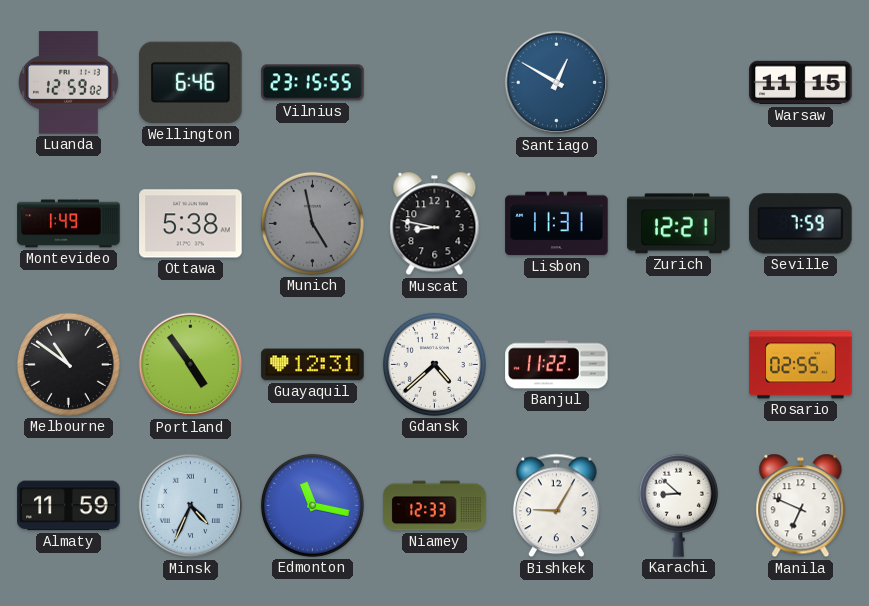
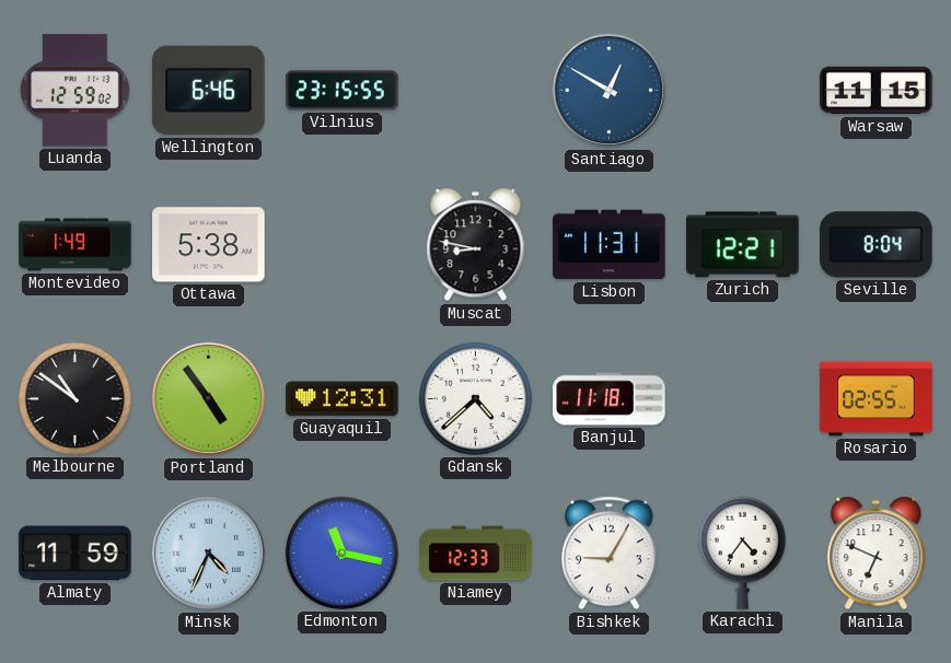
Munich: 4:58 -> none (312, 223)
Seville: 7:59 -> 8:04 (877, 245)
Banjul: 11:22 -> 11:18 (610, 399)
Karachi: 8:52 -> 4:36 (742, 552)
